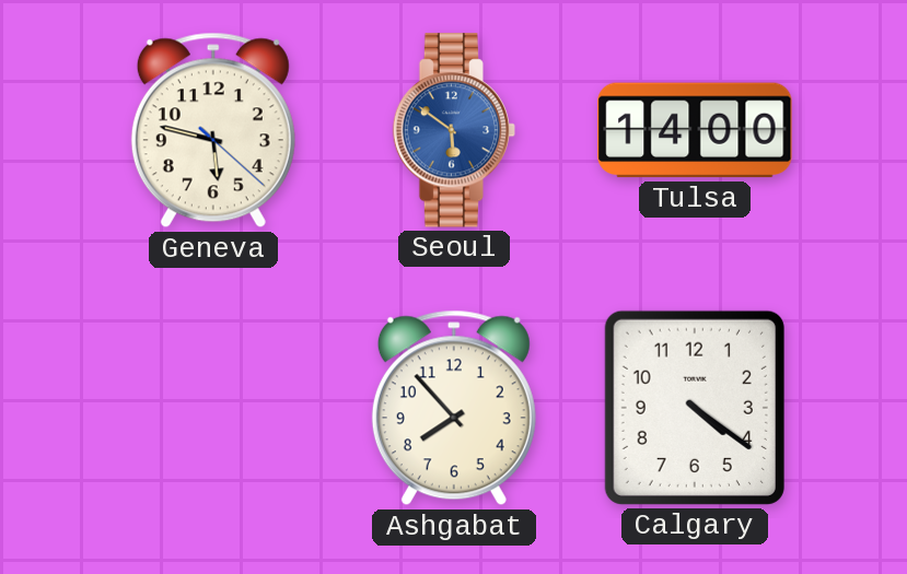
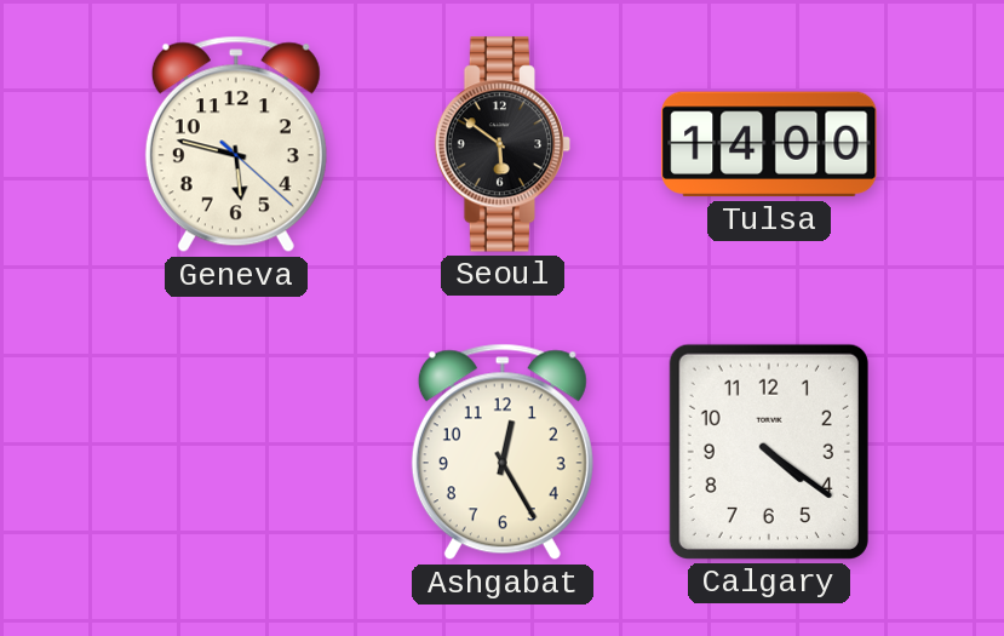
Seoul dial: blue -> black (503, 144)
Ashgabat: 7:53 -> 12:25 (503, 452)
